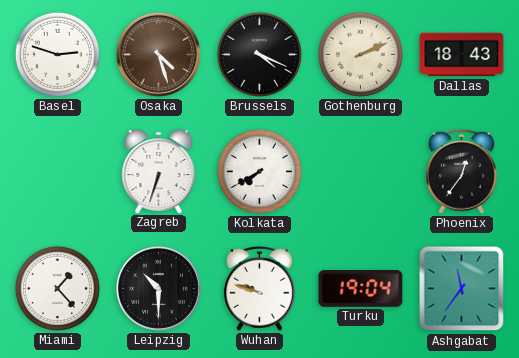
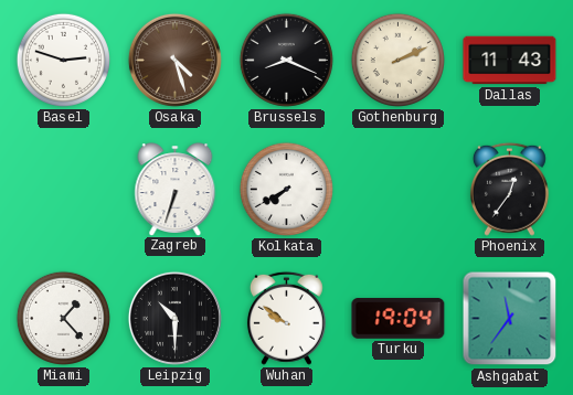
Brussels: 4:19 -> 8:19 (286, 60)
Dallas: 18:43 -> 11:43 (510, 61)
Wuhan: 9:48 -> 9:51 (286, 318)
